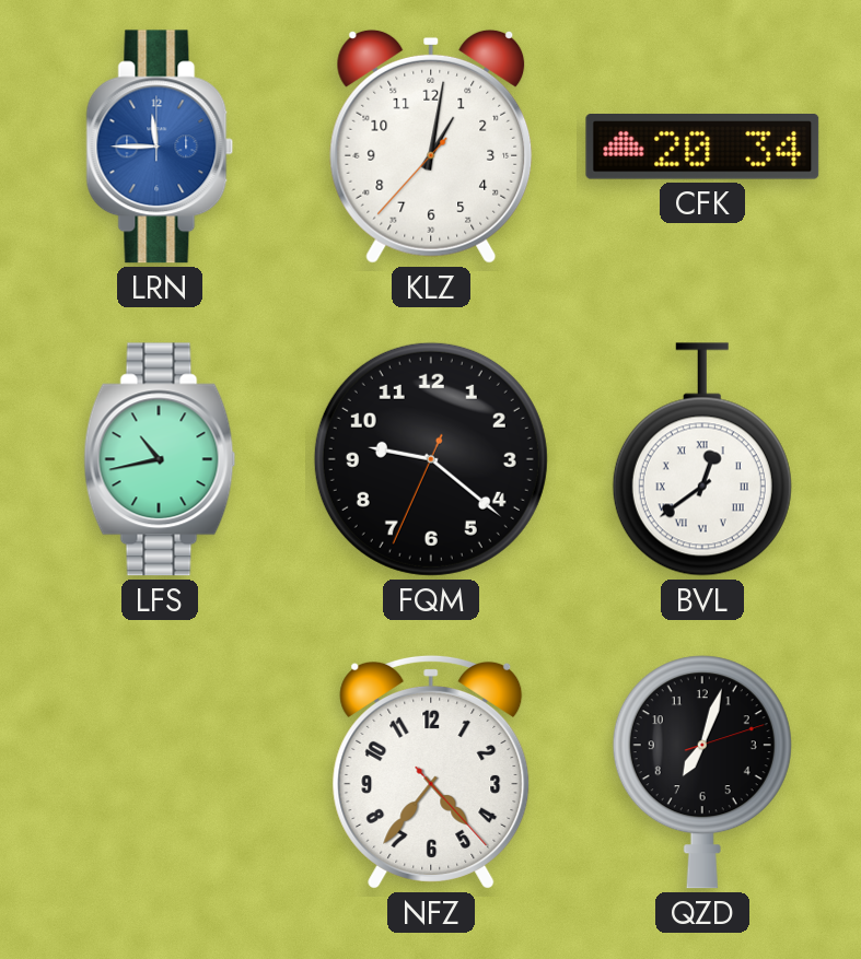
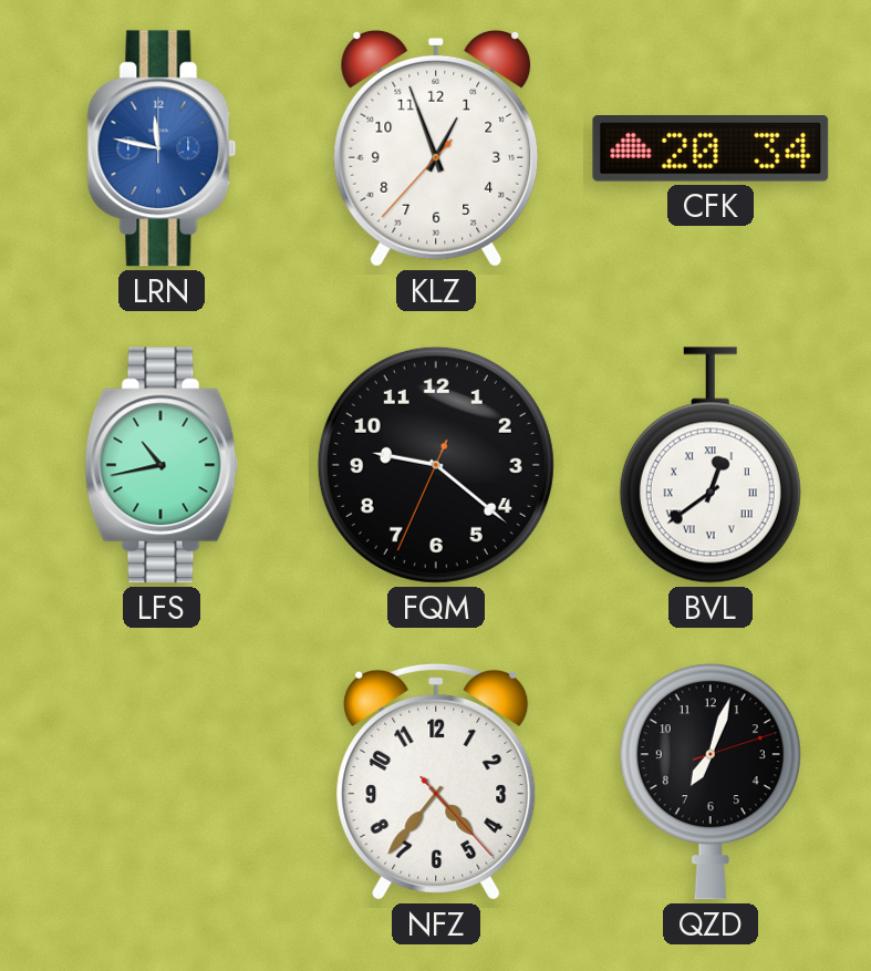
LRN: 11:45 -> 11:47 (162, 148)
KLZ: 1:01 -> 12:56 (436, 148)
